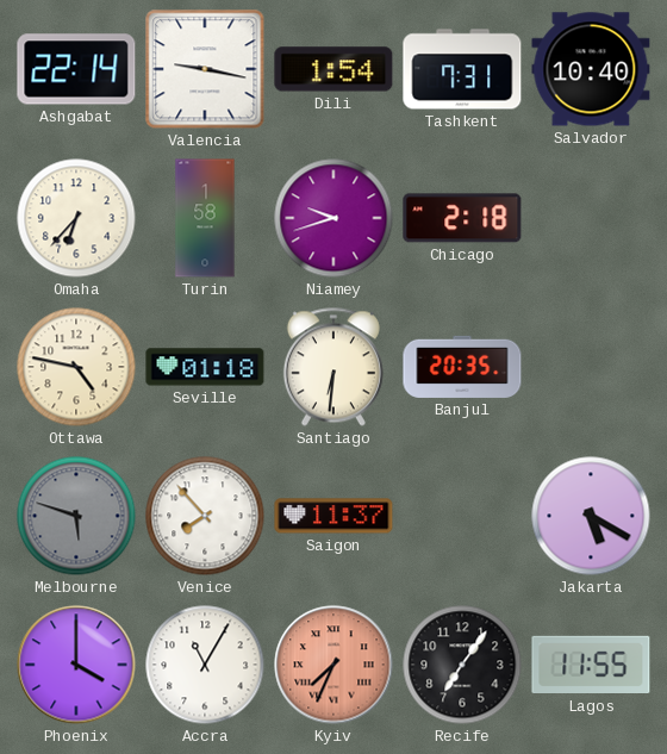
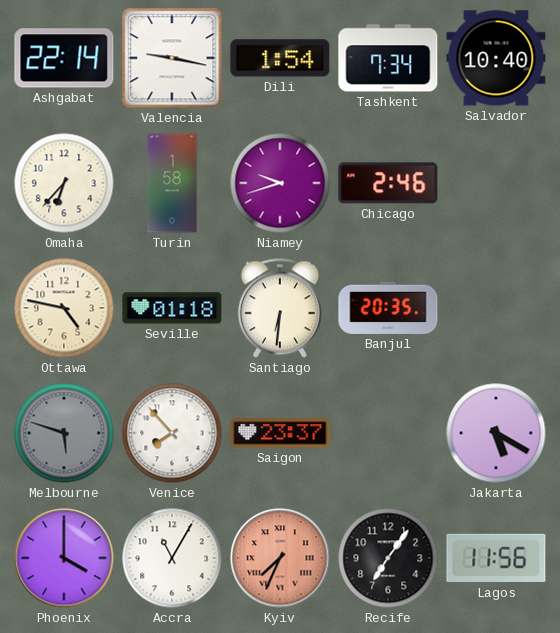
Tashkent: 7:31 -> 7:34 (388, 58)
Chicago: 2:18 -> 2:46 (388, 183)
Saigon: 11:37 -> 23:37 (280, 433)
Lagos: 11:55 -> 11:56 (496, 558)
